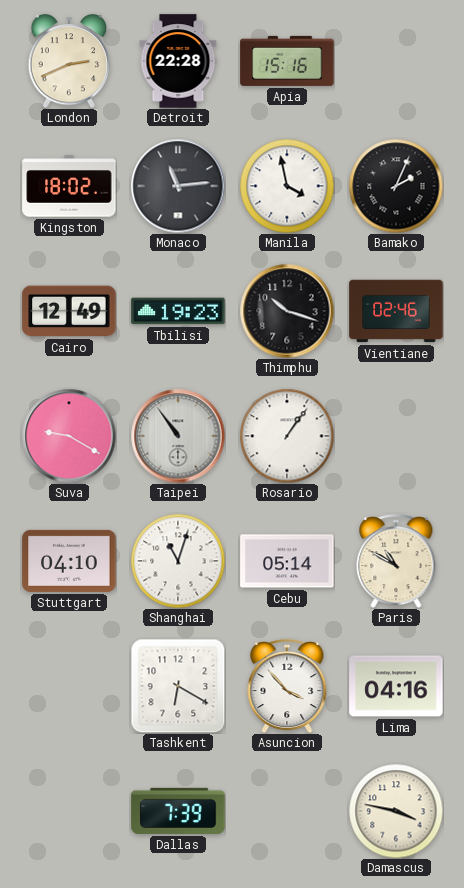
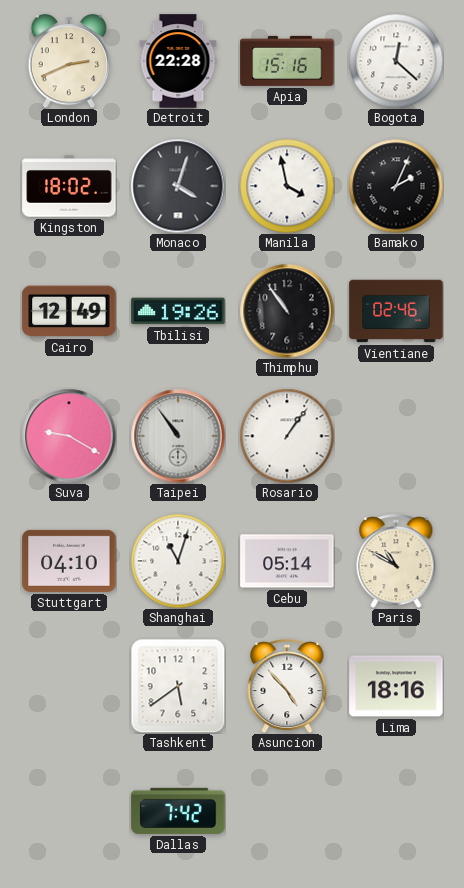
Bogota: none -> 12:22 (396, 61)
Monaco: 11:14 -> 4:03 (178, 186)
Tbilisi: 19:23 -> 19:26 (178, 311)
Thimphu: 10:18 -> 10:54 (287, 311)
Tashkent: 6:20 -> 5:39 (178, 686)
Asuncion: 3:53 -> 4:53 (287, 687)
Lima: 04:16 -> 18:16 (396, 686)
Dallas: 7:39 -> 7:42 (178, 811)
Damascus: 3:47 -> none (396, 811)
